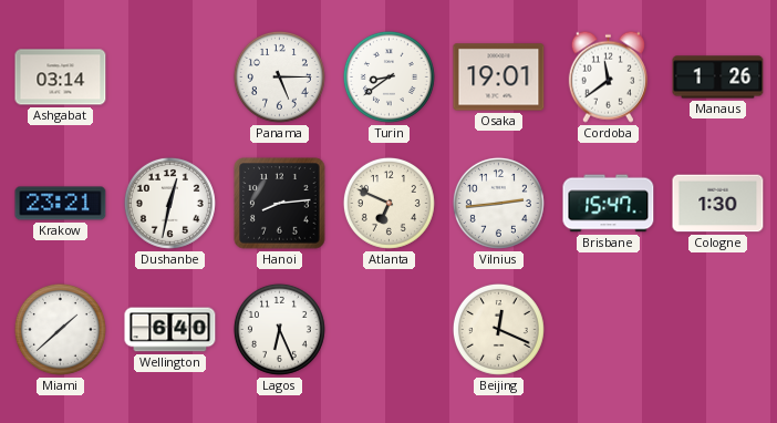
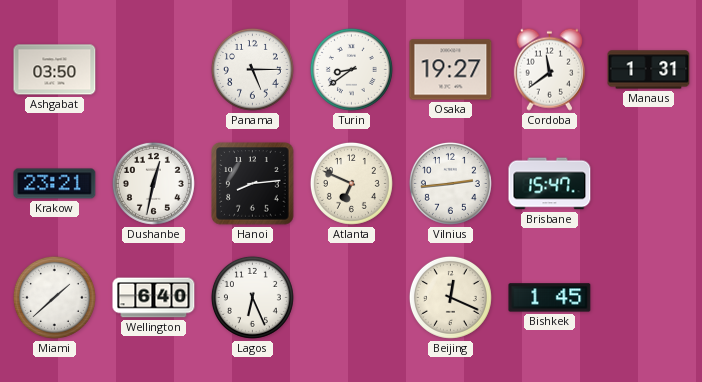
Ashgabat: 03:14 -> 03:50 (55, 70)
Osaka: 19:01 -> 19:27 (451, 70)
Manaus: 1:26 -> 1:31 (649, 70)
Cologne: 1:30 -> none (718, 204)
Bishkek: none -> 1:45 (550, 298)
